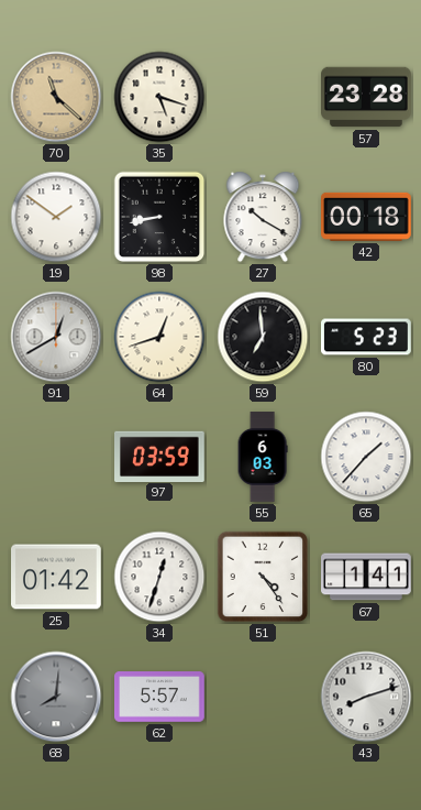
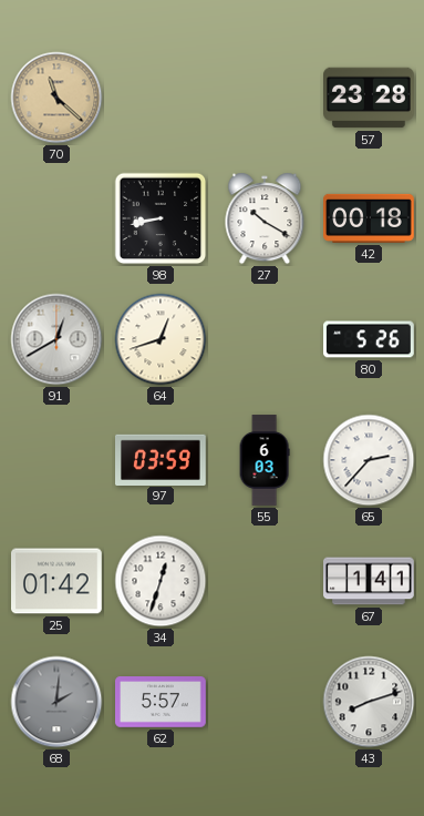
35: 5:18 -> none (159, 97)
19: 1:51 -> none (56, 217)
59: 6:59 -> none (263, 337)
80: 5:23 -> 5:26 (370, 339)
65: 1:37 -> 2:37 (369, 460)
51: 4:24 -> none (263, 577)
68: 8:01 -> 2:01 (56, 702)
